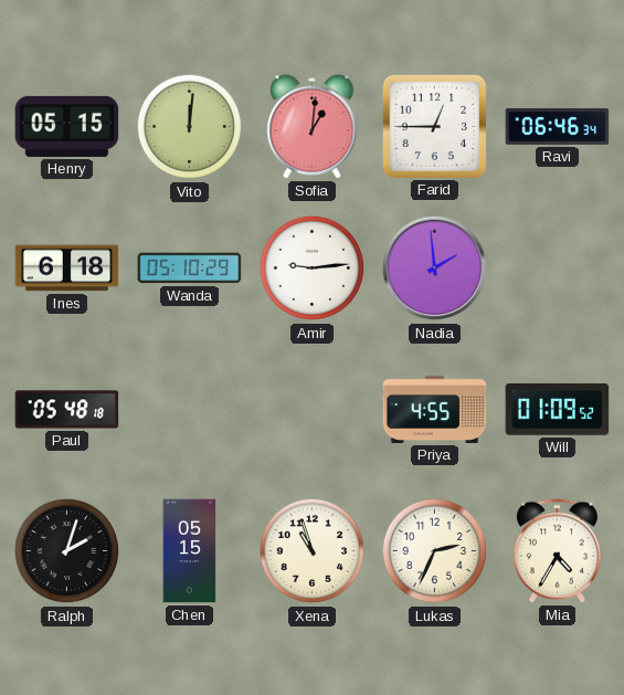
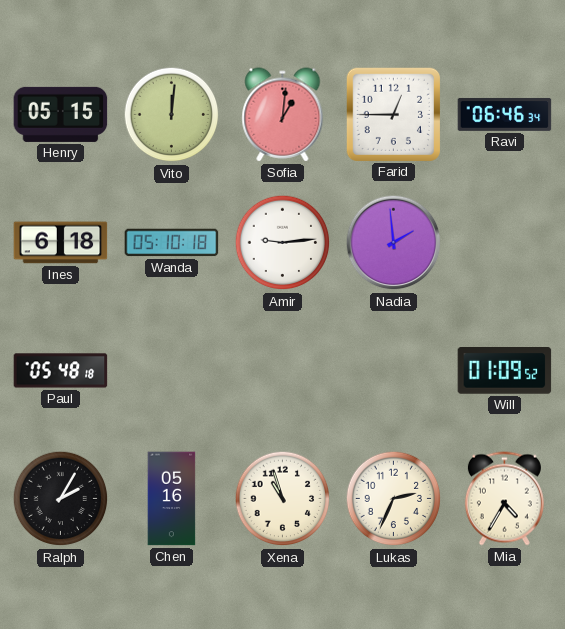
Wanda: 05:10:29 -> 05:10:18 (172, 243)
Priya: 4:55 -> none (435, 409)
Ralph: 2:03 -> 2:05 (61, 499)
Chen: 05:15 -> 05:16 (172, 499)
